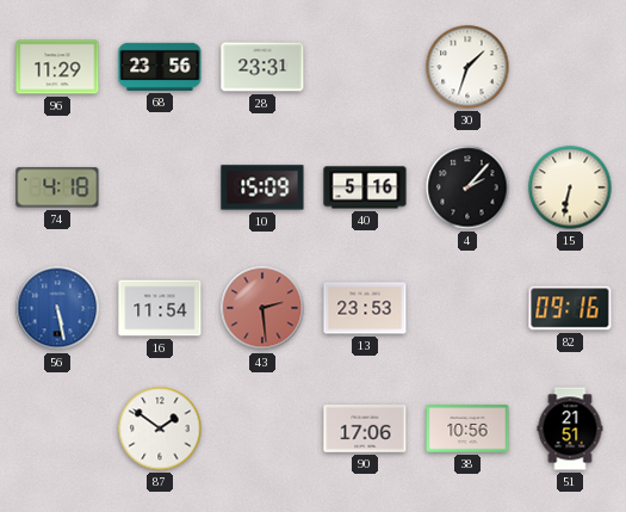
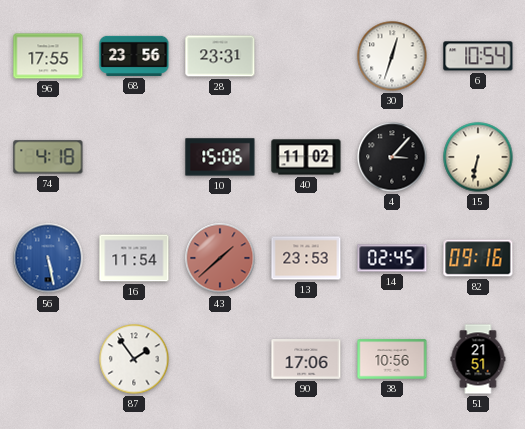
96: 11:29 -> 17:55 (48, 56)
30: 1:33 -> 12:33 (392, 56)
6: none -> 10:54 (478, 56)
10: 15:09 -> 15:06 (220, 157)
40: 5:16 -> 11:02 (306, 157)
4: 2:07 -> 3:07 (392, 157)
43: 2:29 -> 1:38 (220, 258)
14: none -> 02:45 (392, 258)
87: 1:51 -> 1:54 (134, 359)
